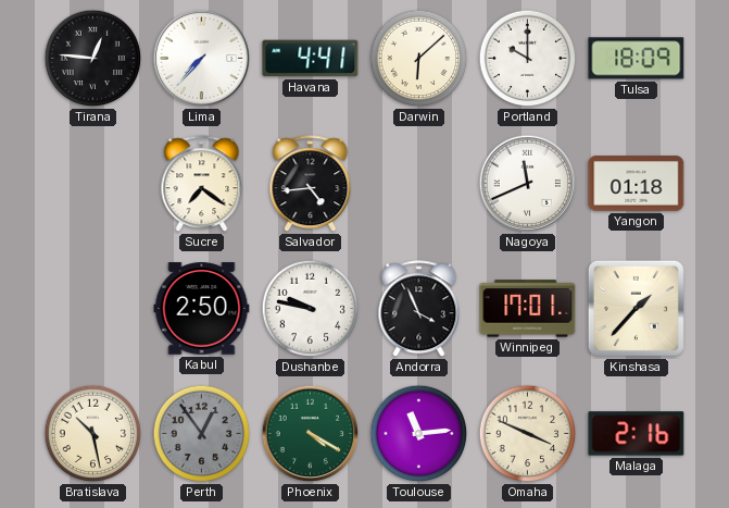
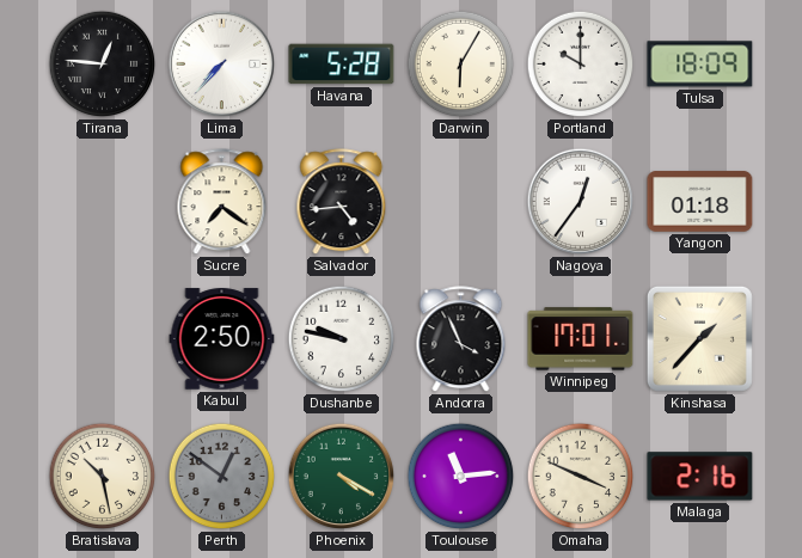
Havana: 4:41 -> 5:28 (342, 65)
Darwin: 6:08 -> 6:05 (461, 65)
Nagoya: 11:41 -> 12:36 (581, 202)
Perth: 12:54 -> 12:51 (222, 477)
